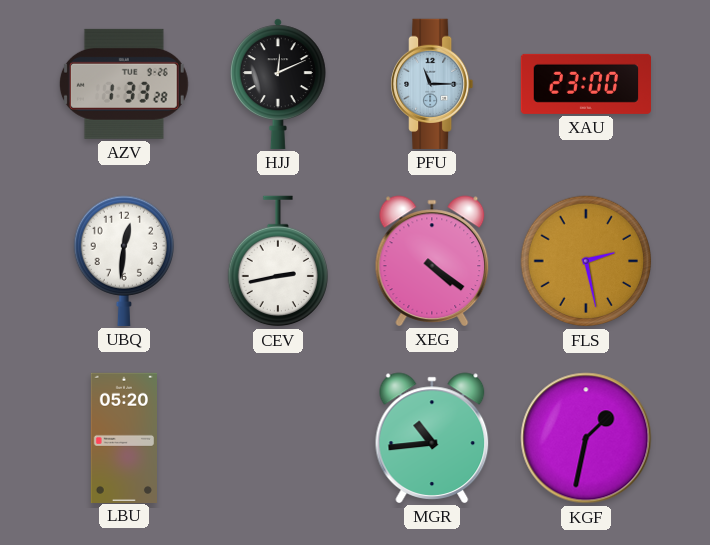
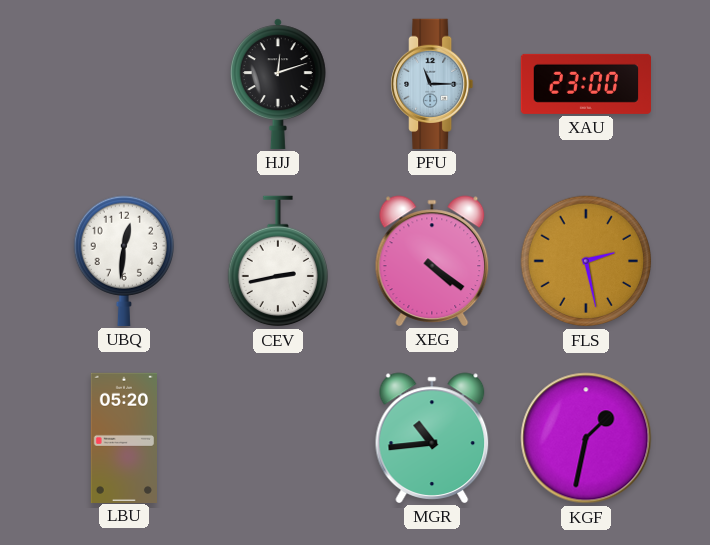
AZV: 1:33 -> none (124, 84)
HJJ: 12:11 -> 12:12 (278, 84)
